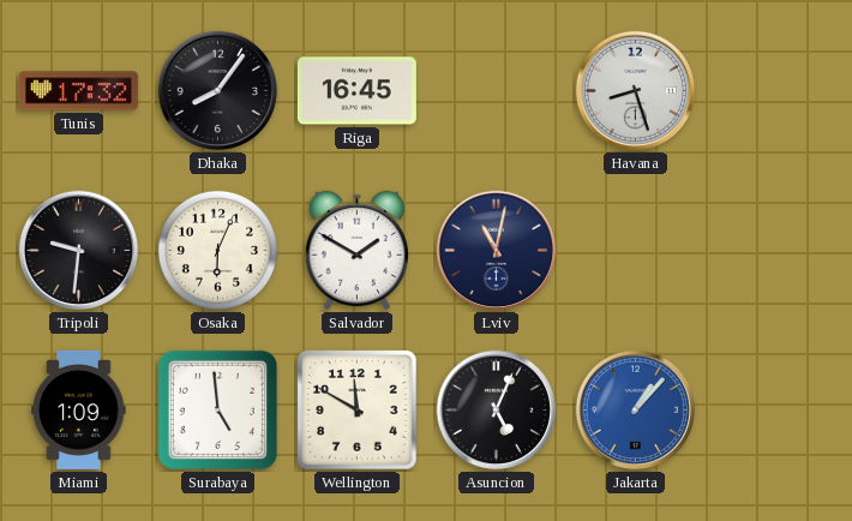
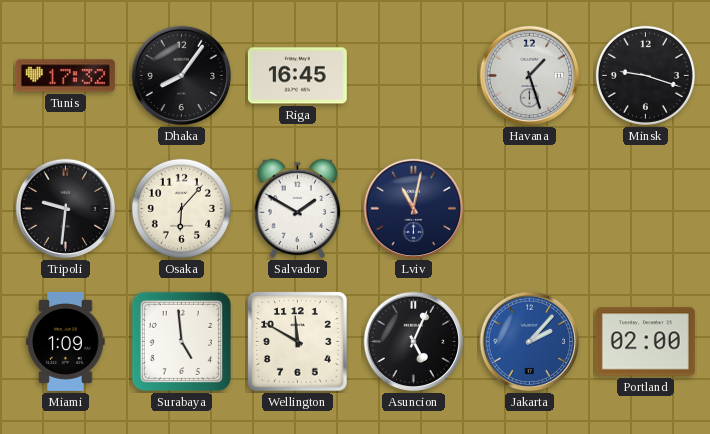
Havana: 8:27 -> 1:27 (530, 76)
Minsk: none -> 9:18 (645, 75)
Osaka: 6:04 -> 6:07 (181, 208)
Jakarta: 1:07 -> 2:07 (530, 342)
Portland: none -> 02:00 (645, 342)
